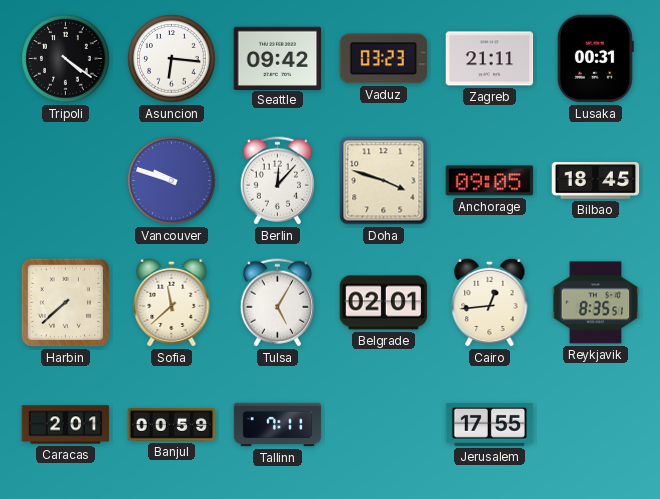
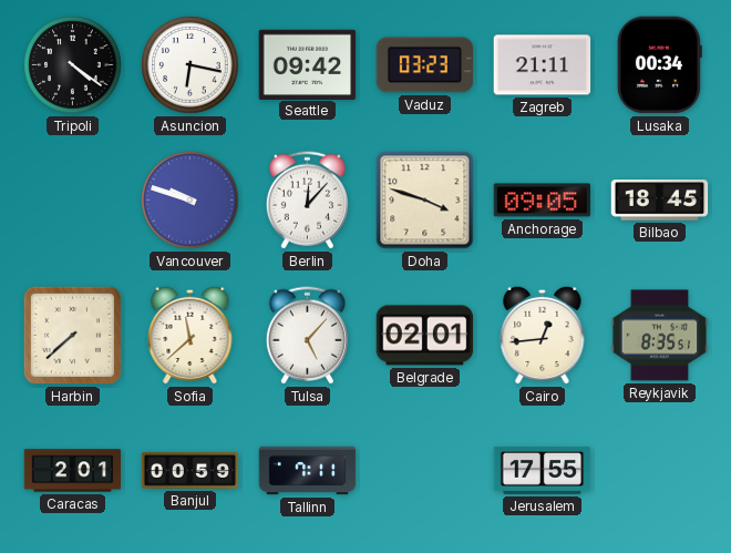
Asuncion: 6:16 -> 6:17 (191, 65)
Lusaka: 00:31 -> 00:34 (659, 65)
Tulsa: 5:05 -> 5:07 (307, 336)
